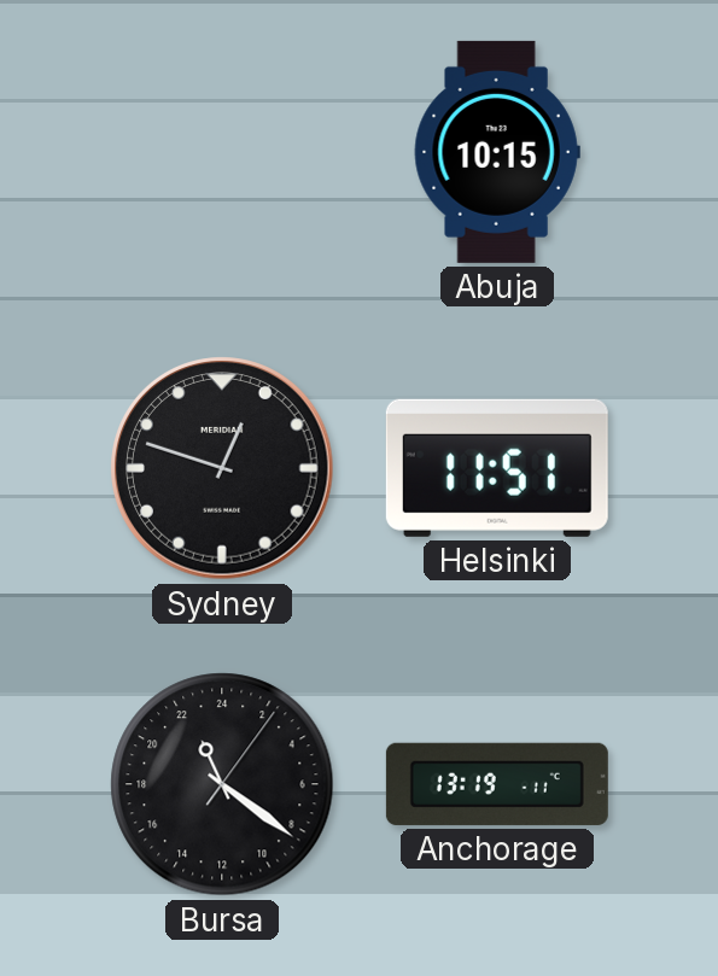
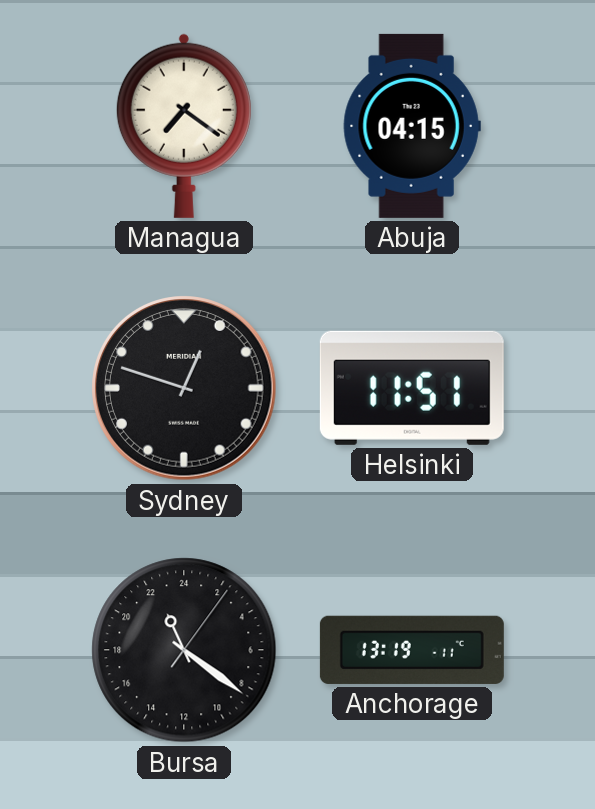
Managua: none -> 7:21 (184, 126)
Abuja: 10:15 -> 04:15 (412, 126)
